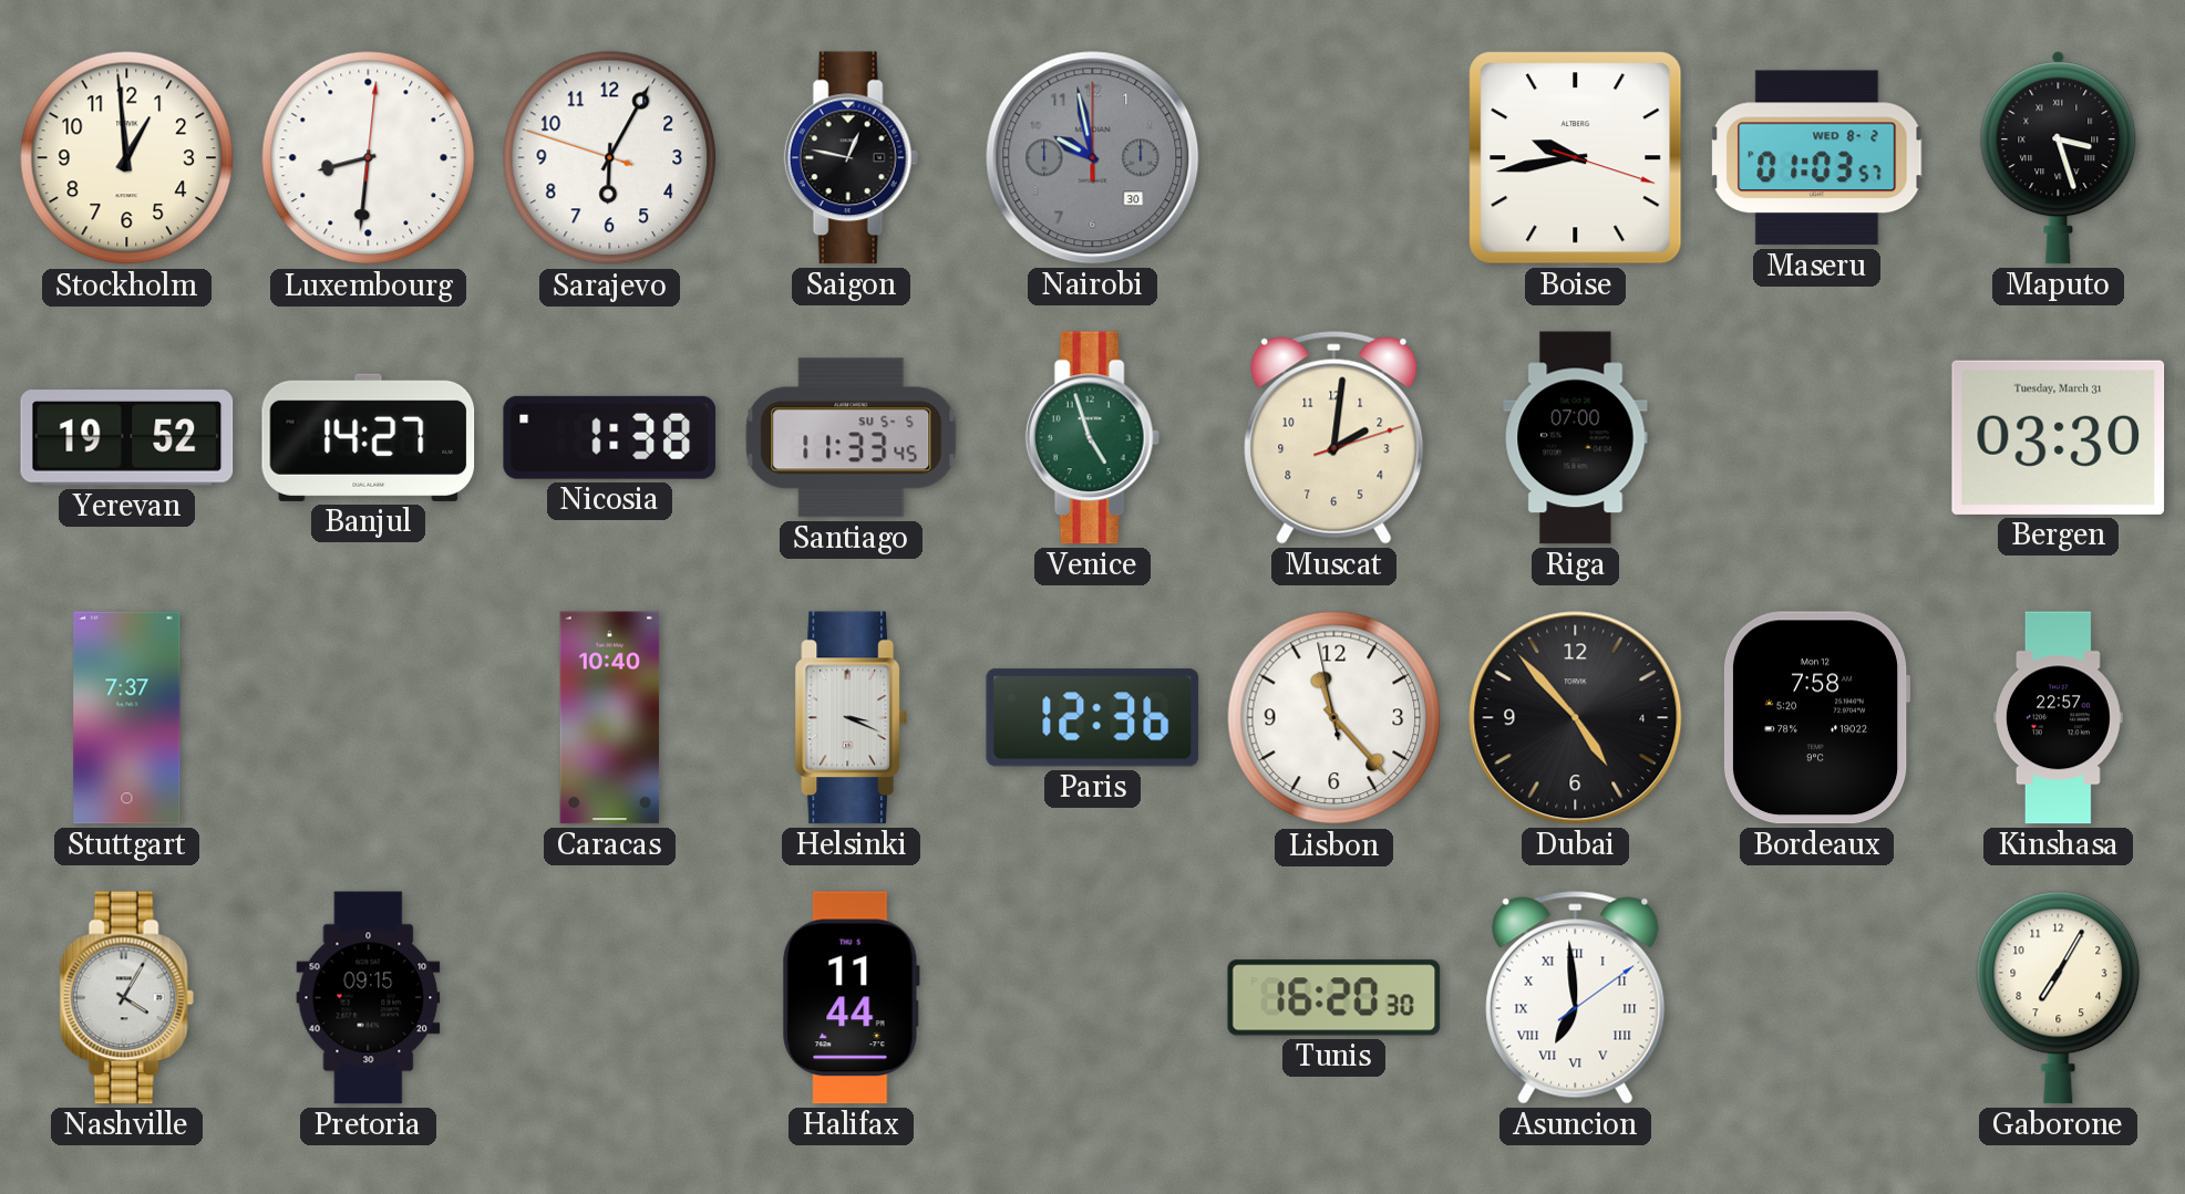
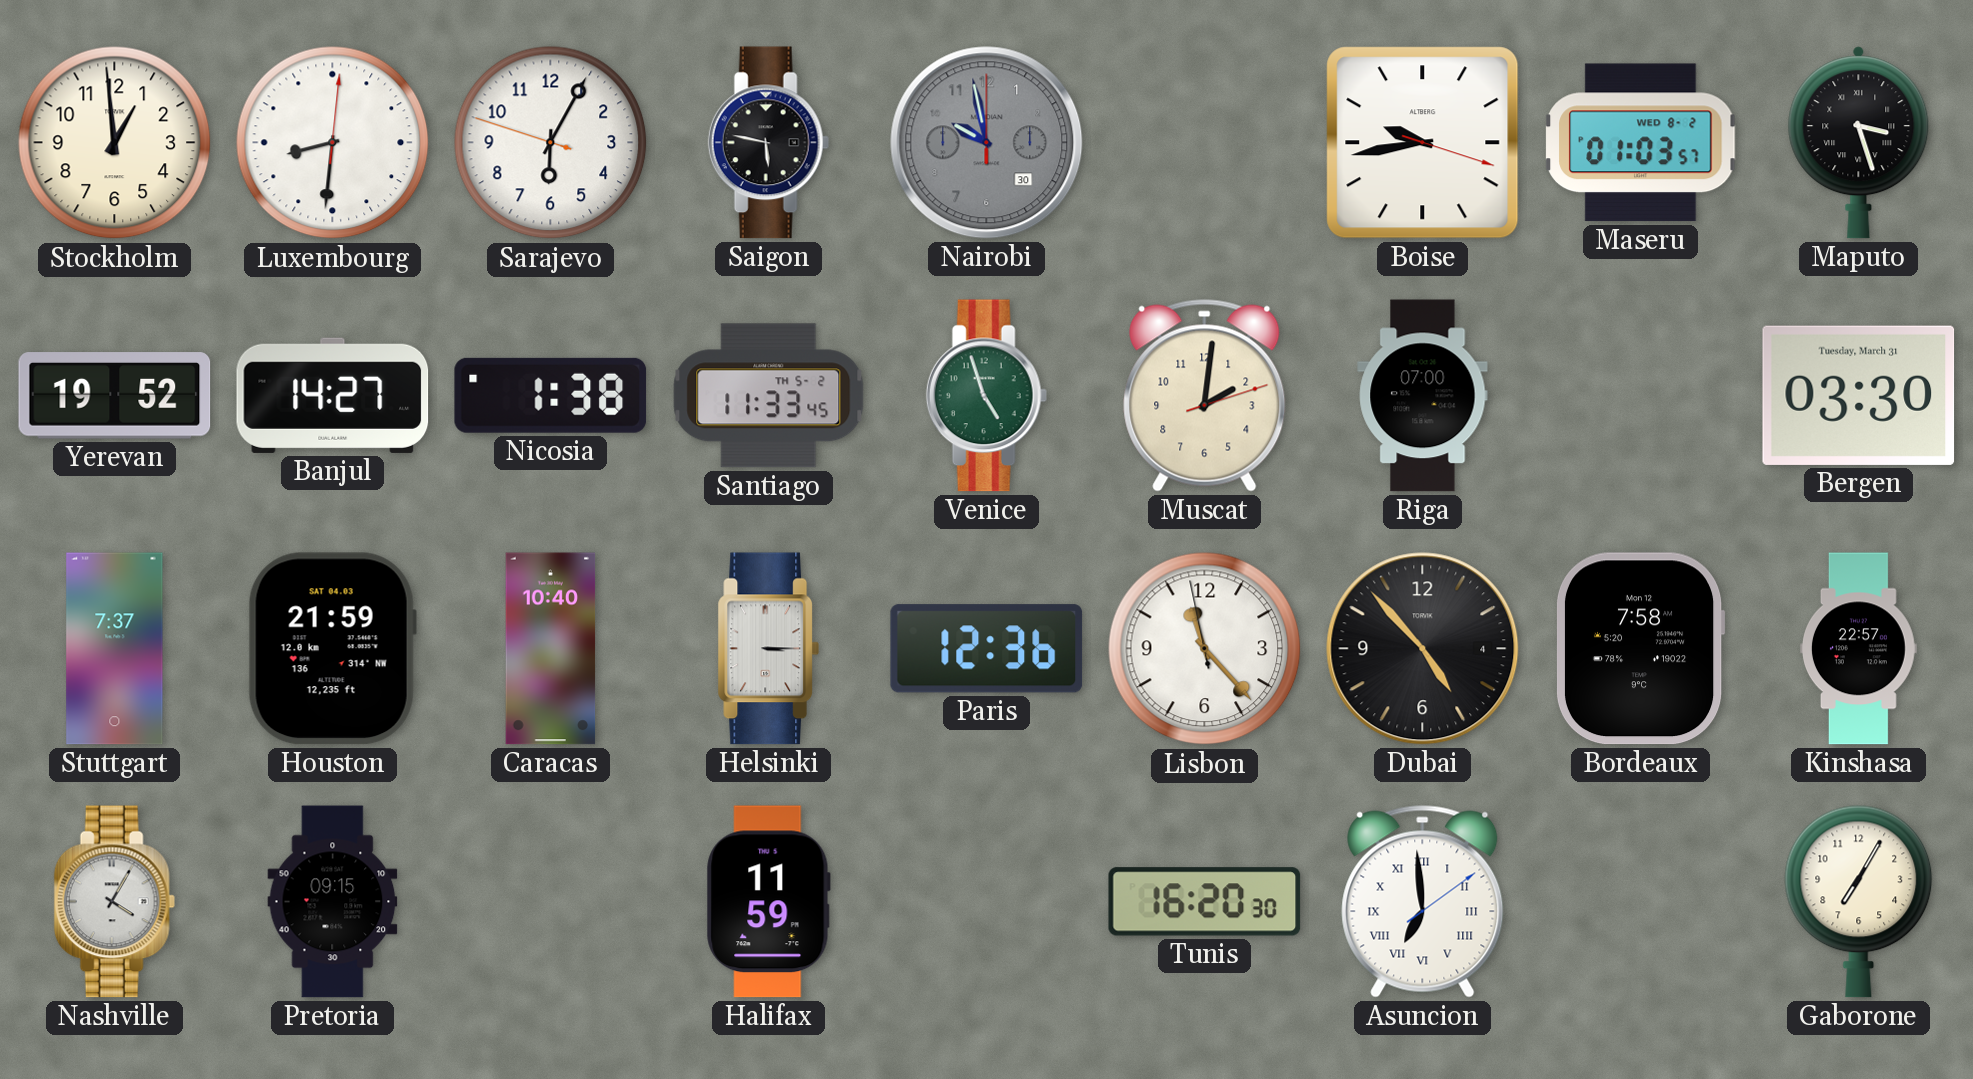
Saigon: 12:47 -> 5:47 (768, 143)
Santiago date: SU 5-5 -> TH 5-2 (769, 396)
Houston: none -> 21:59 (332, 649)
Helsinki: 3:19 -> 3:15 (769, 649)
Halifax: 11:44 -> 11:59 (768, 902)
